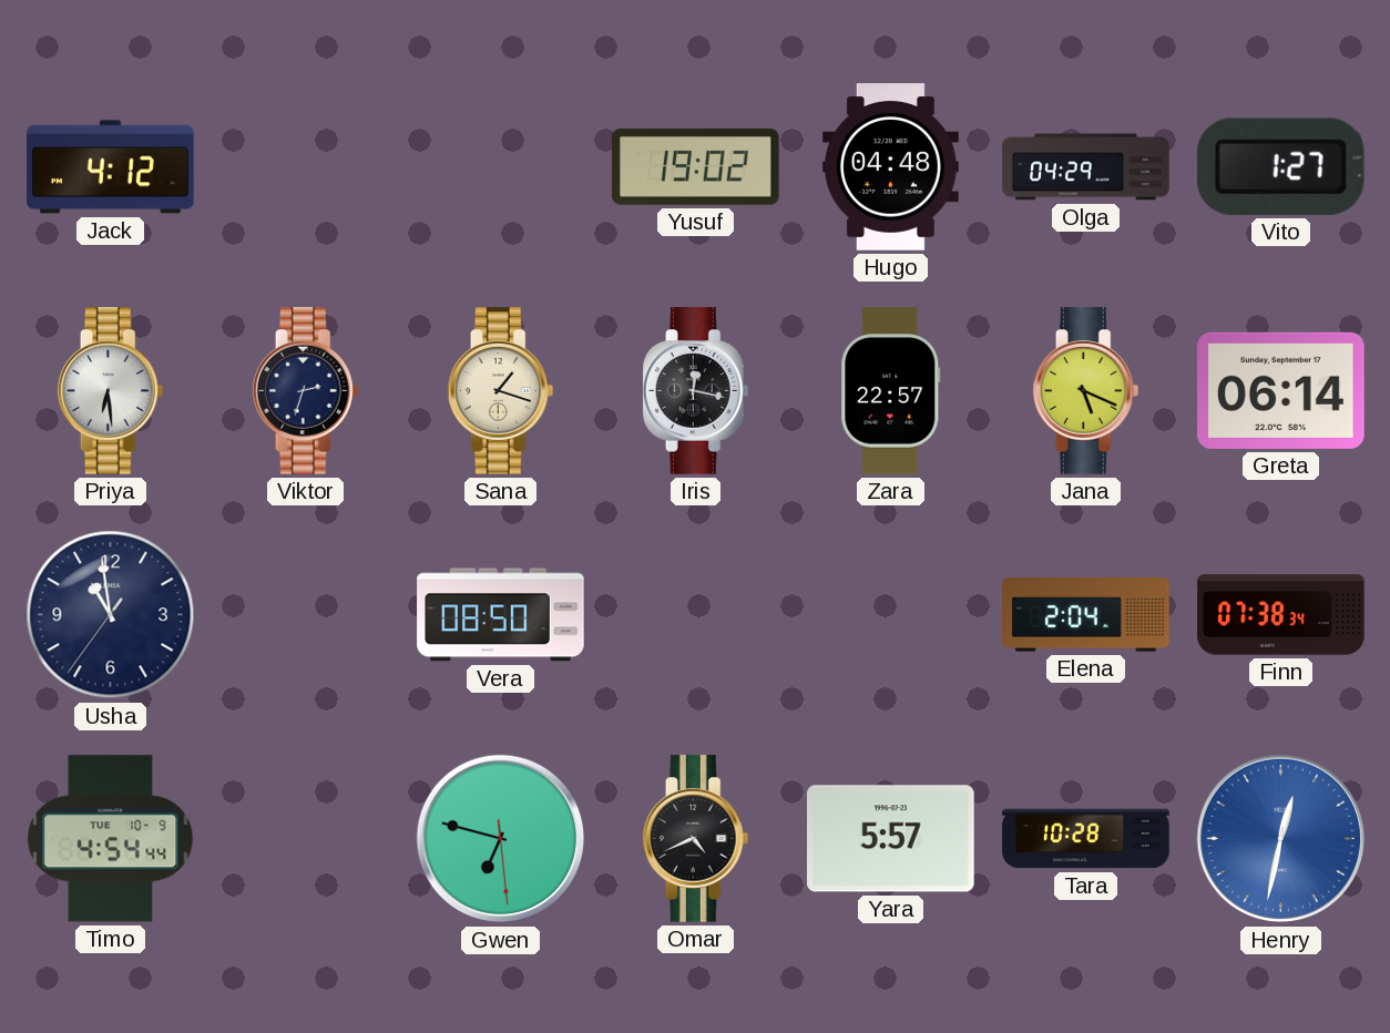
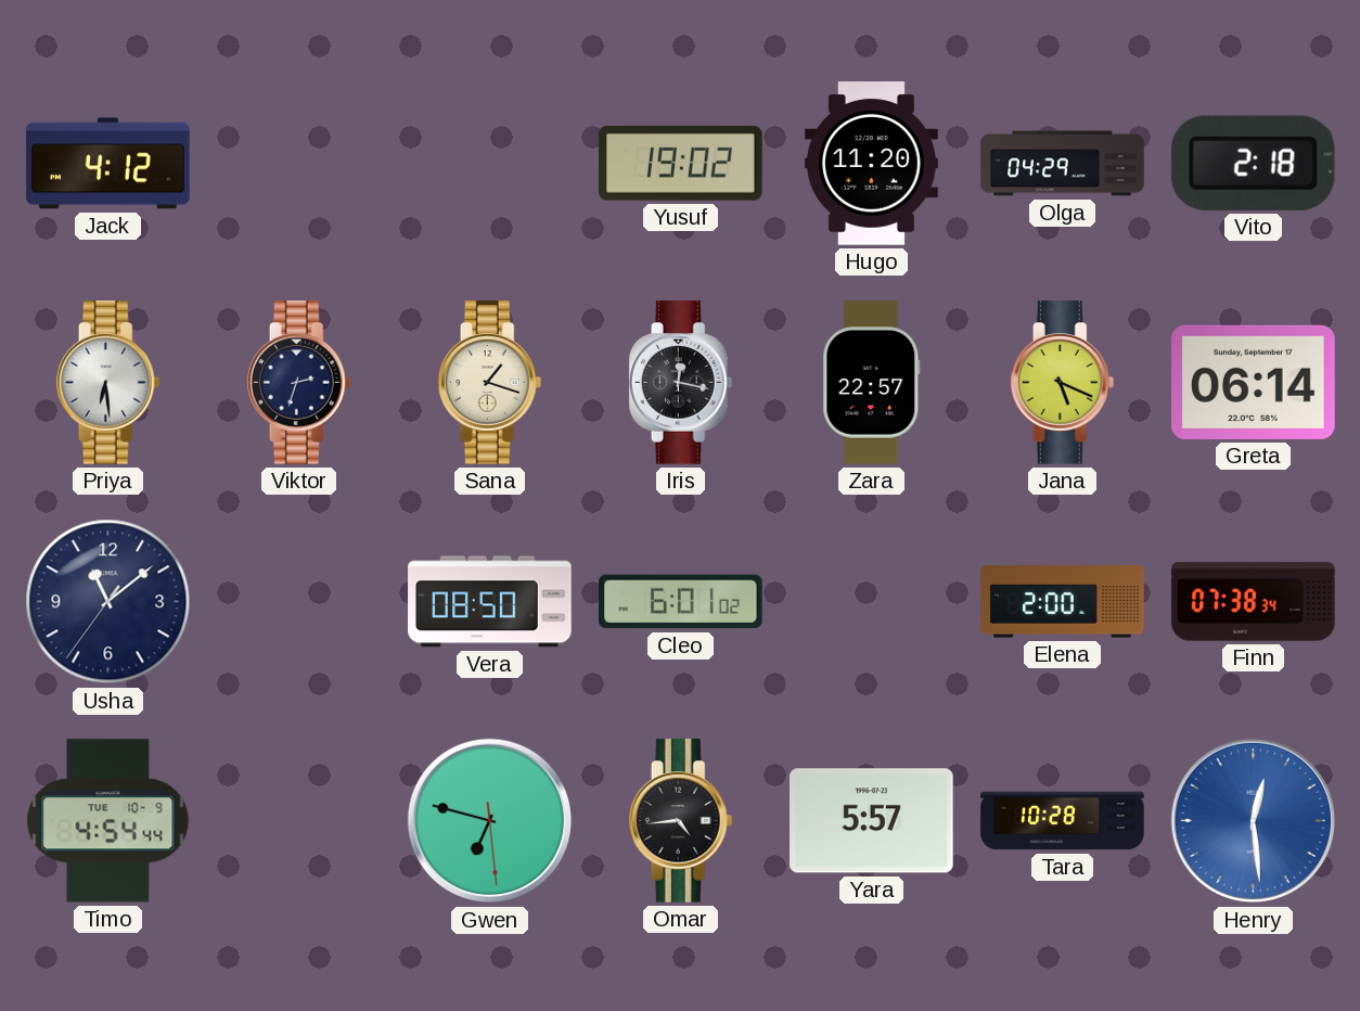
Hugo: 04:48 -> 11:20 (871, 164)
Vito: 1:27 -> 2:18 (1253, 163)
Usha: 10:58 -> 11:08 (108, 602)
Cleo: none -> 6:01 (681, 602)
Elena: 2:04 -> 2:00 (1063, 602)
Omar: 4:41 -> 4:44 (681, 821)
Henry: 12:32 -> 12:29 (1254, 821)
